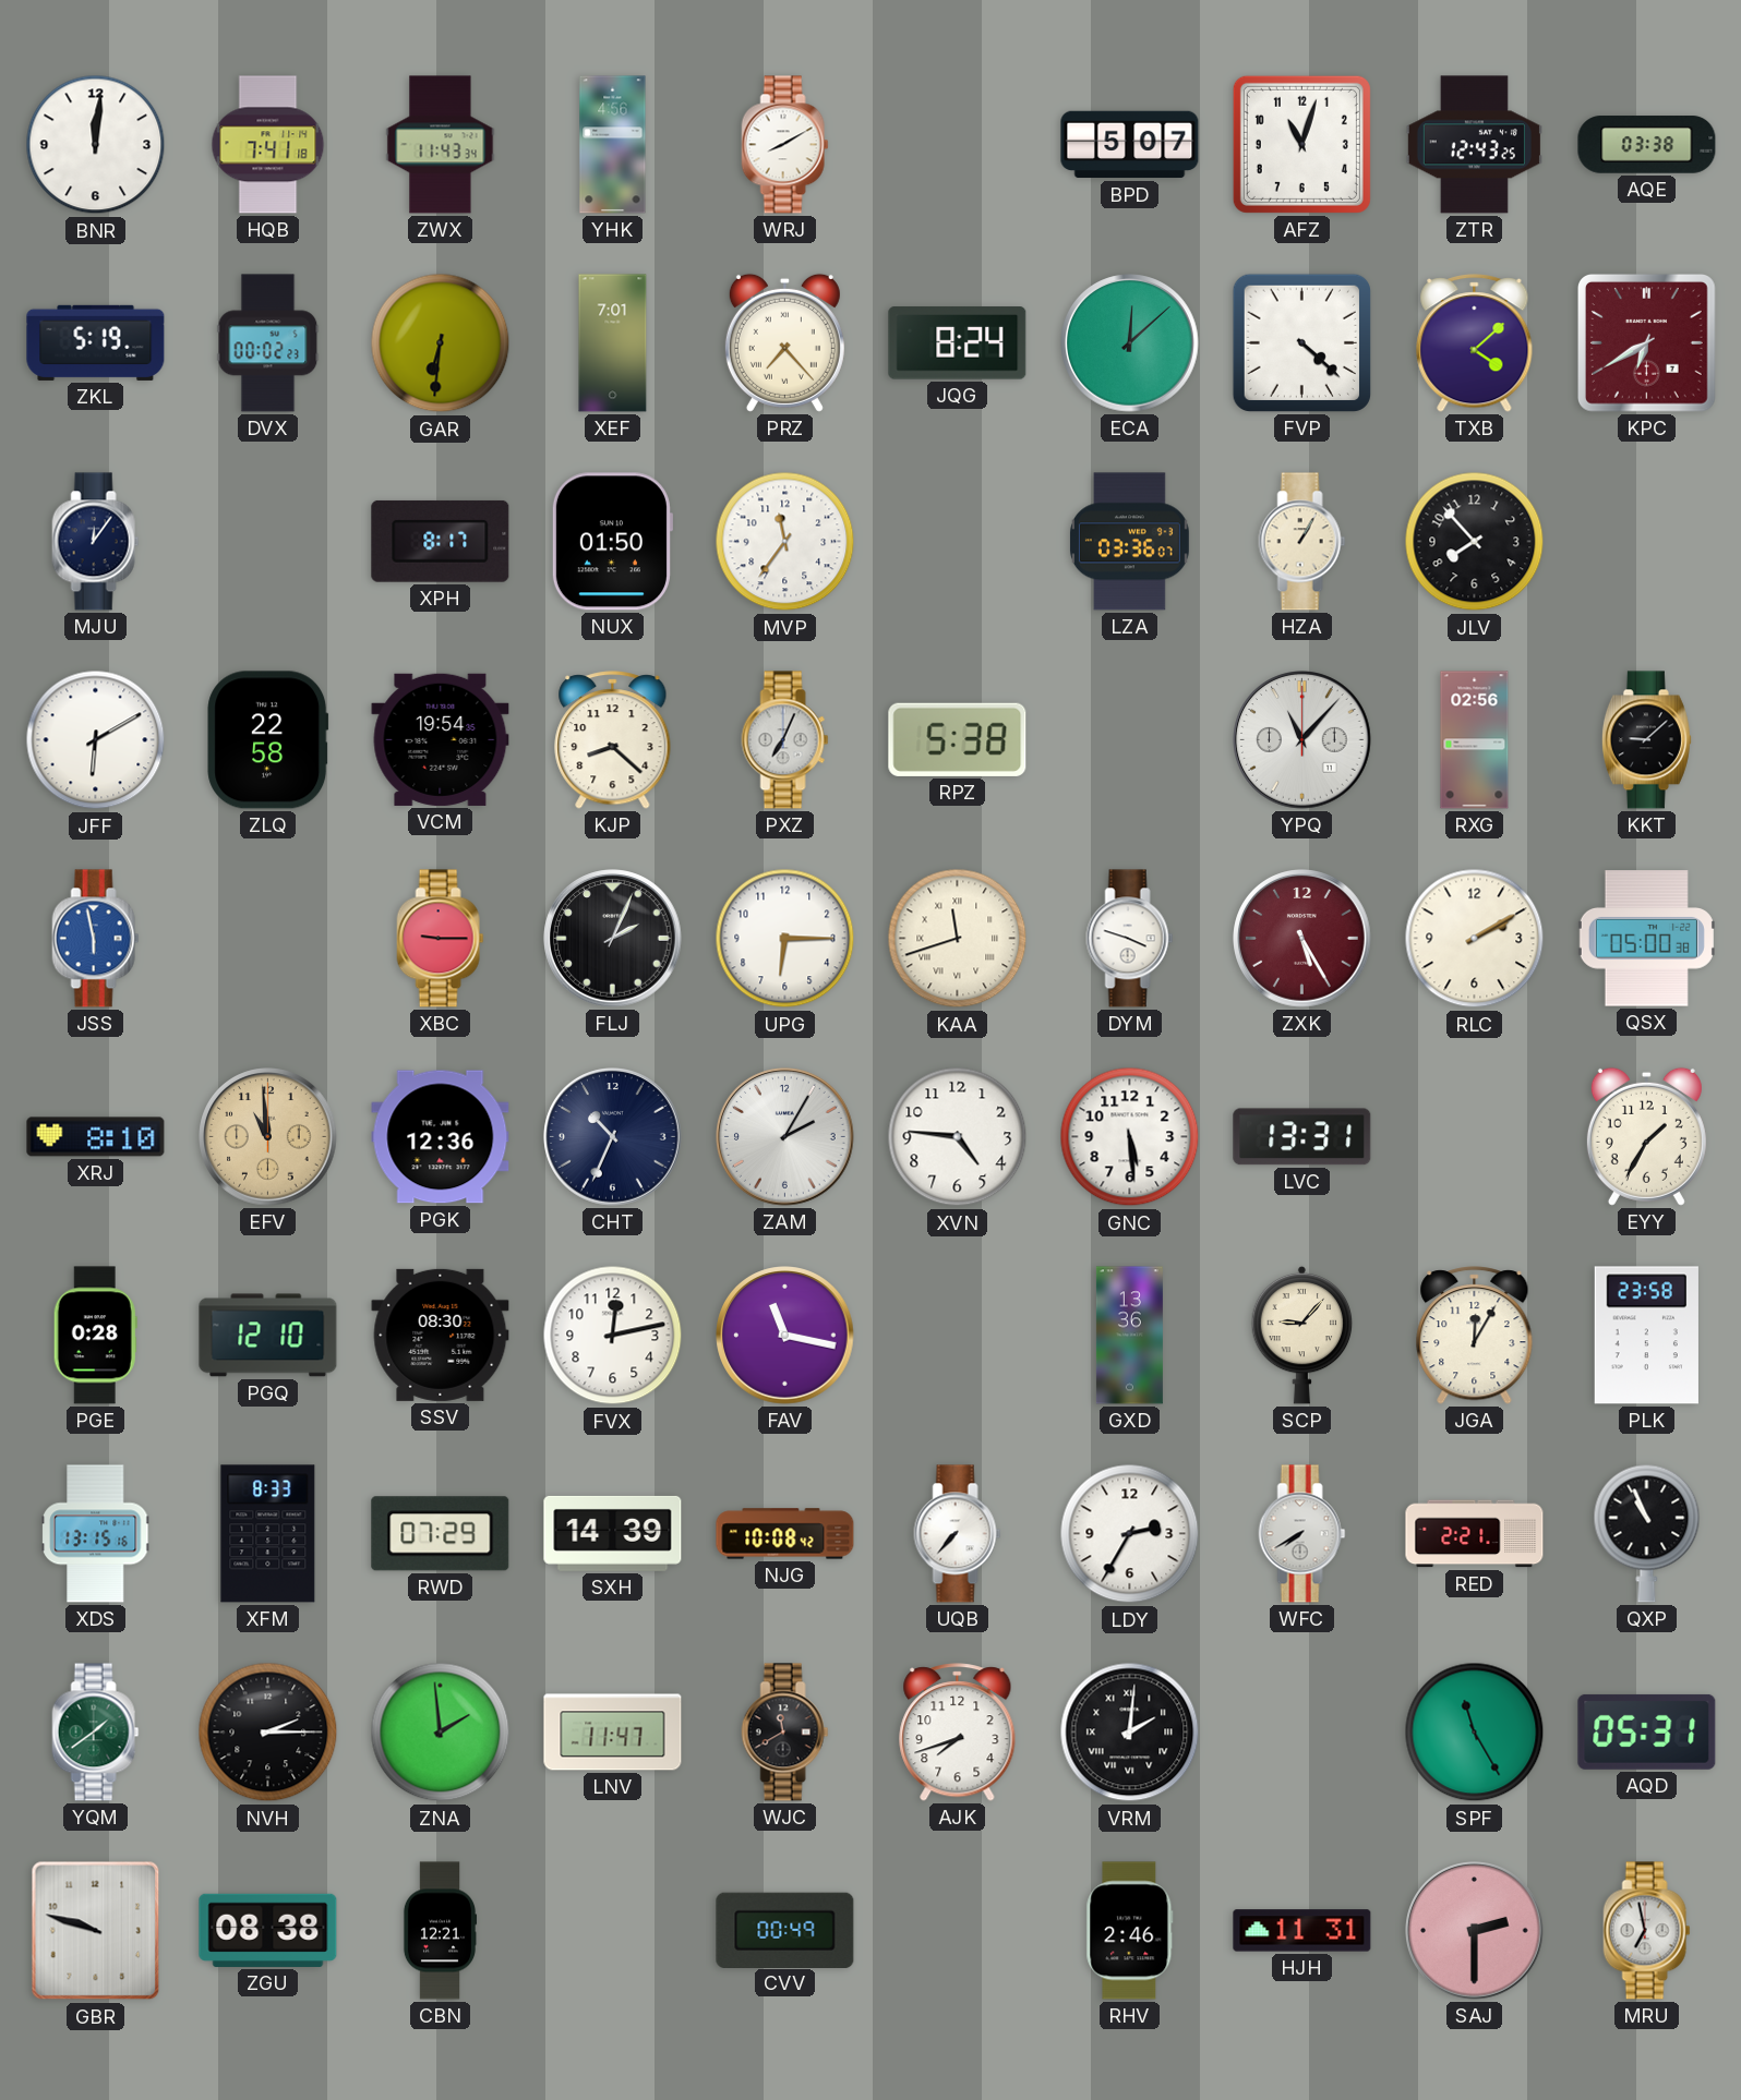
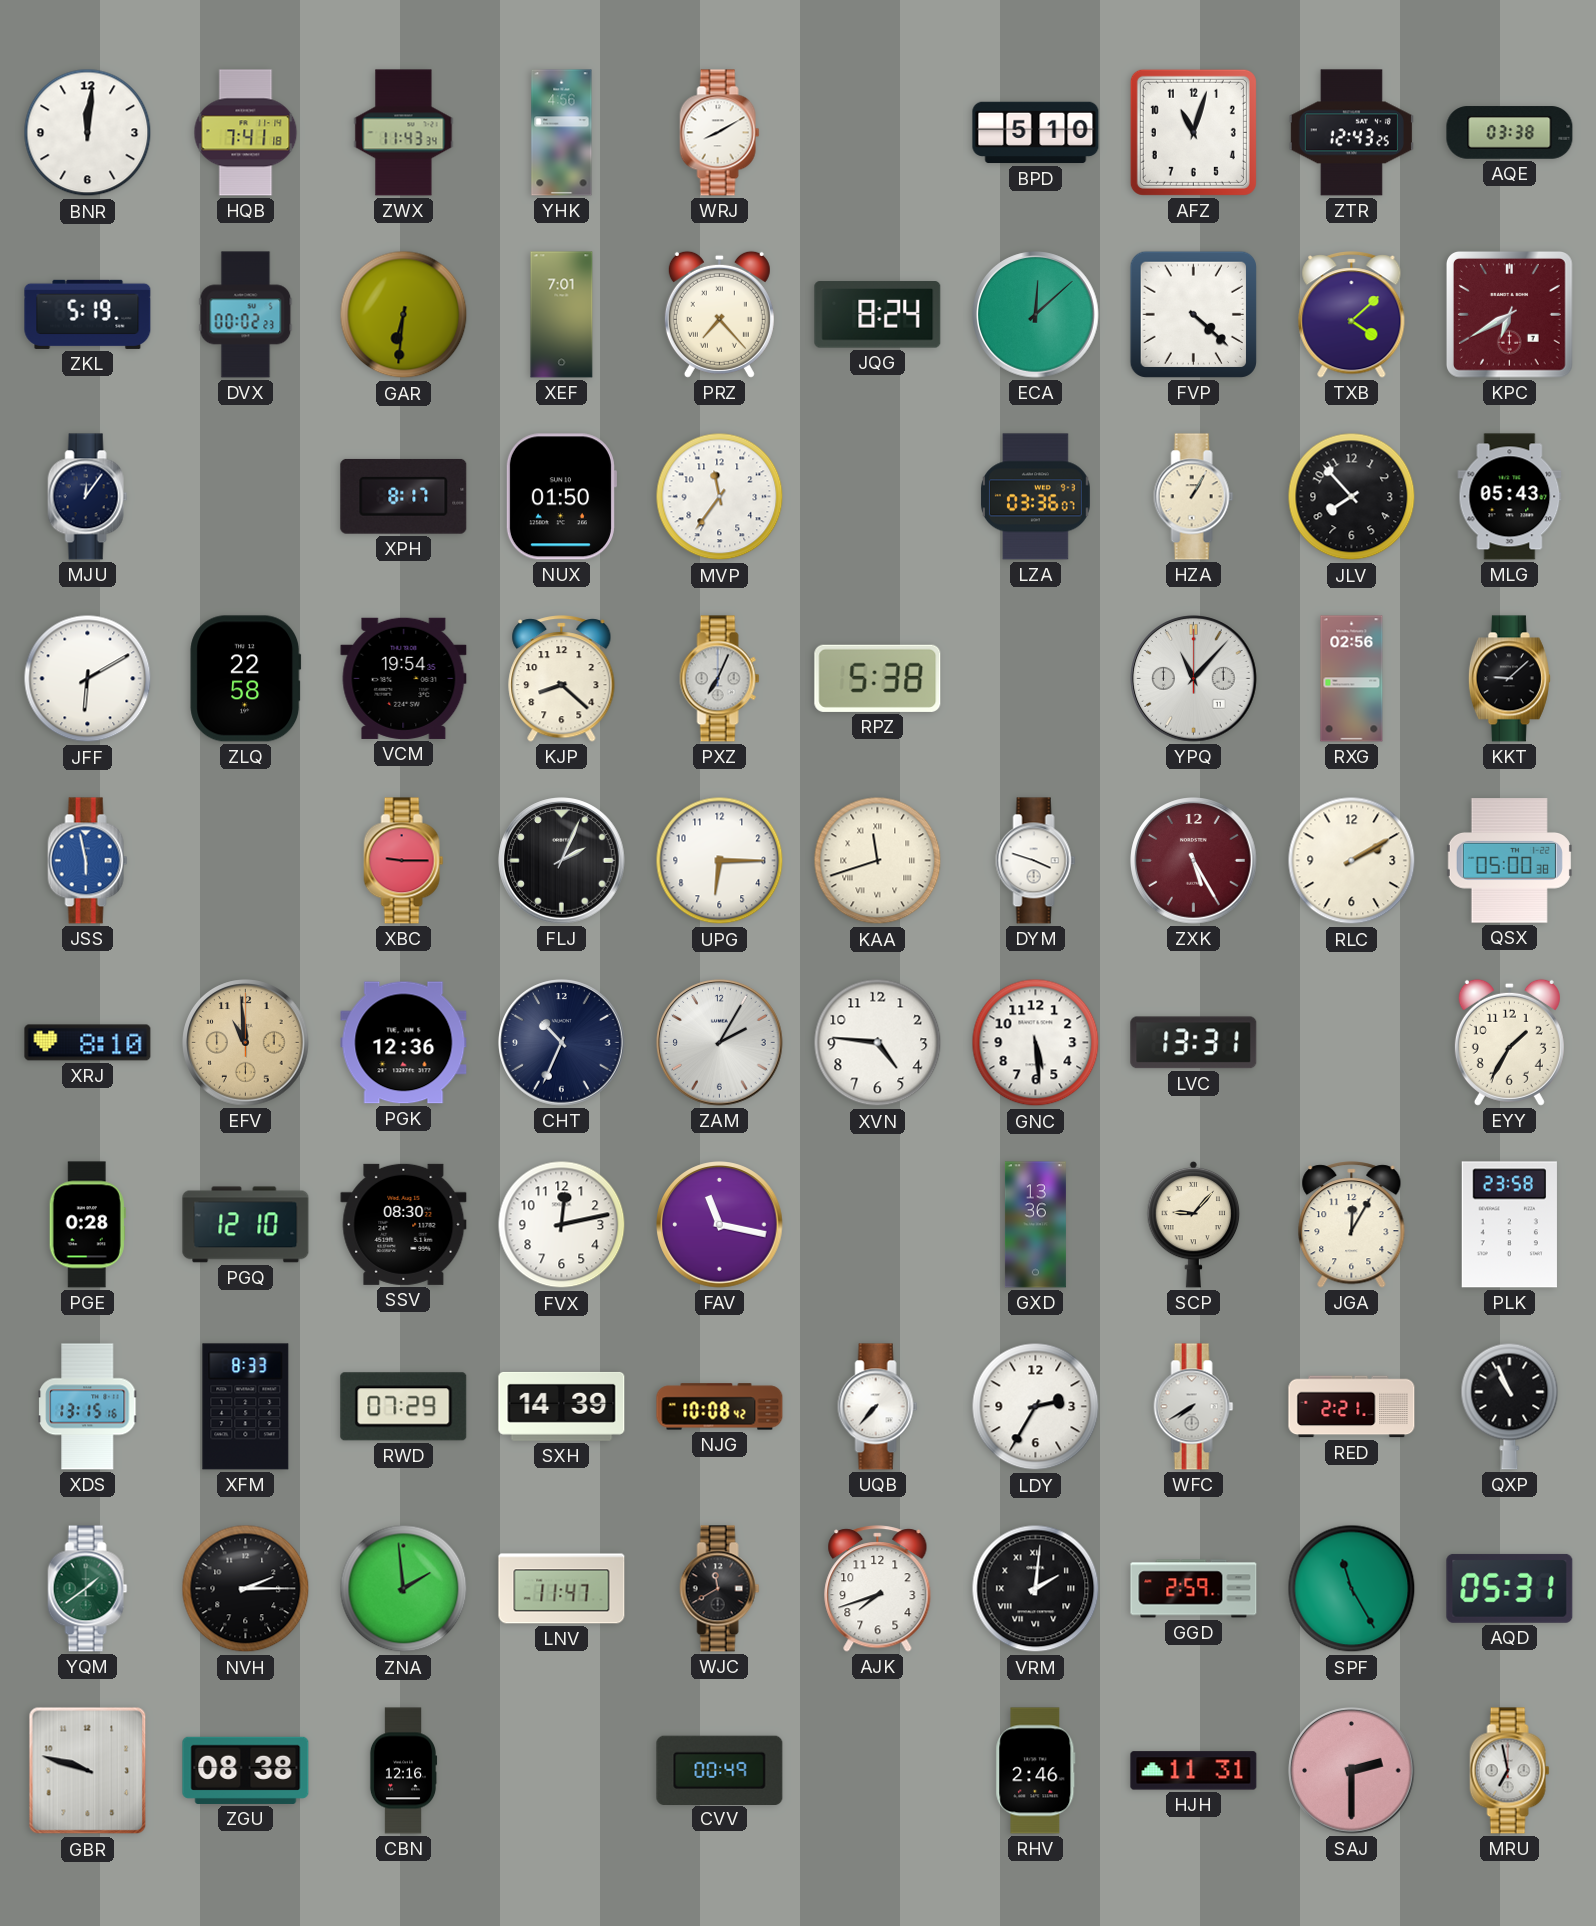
BPD: 5:07 -> 5:10 (1036, 133)
MLG: none -> 05:43 (1510, 497)
GGD: none -> 2:59 (1194, 1589)
CBN: 12:21 -> 12:16 (403, 1771)
